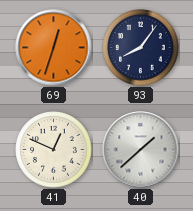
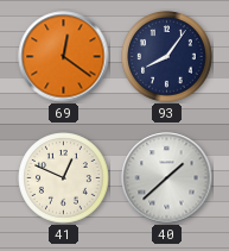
69: 12:33 -> 12:21 (64, 57)
